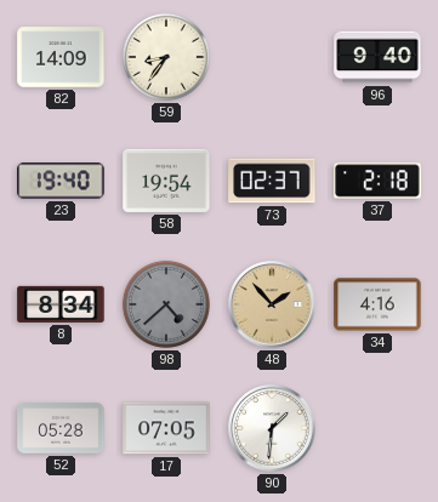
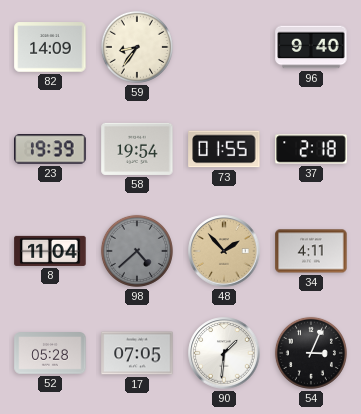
23: 19:40 -> 19:39 (50, 149)
73: 02:37 -> 01:55 (224, 149)
8: 8:34 -> 11:04 (50, 251)
34: 4:16 -> 4:11 (311, 251)
54: none -> 3:04 (311, 353)
